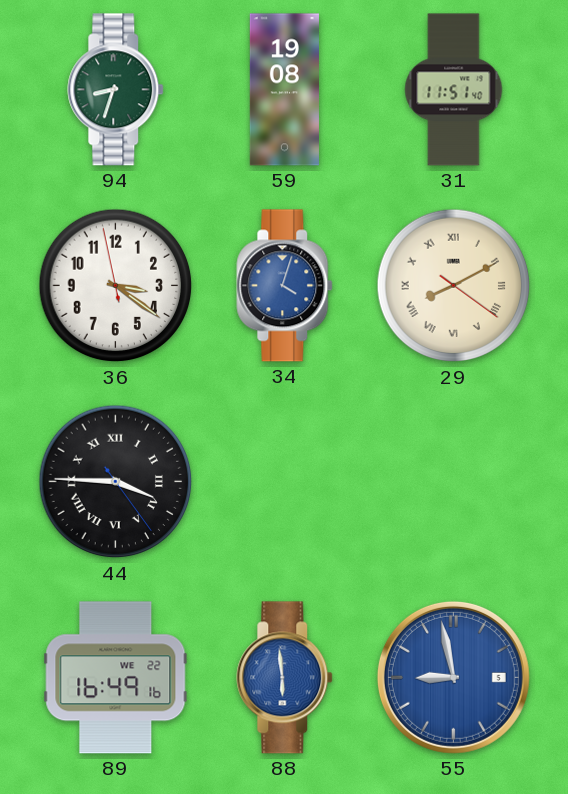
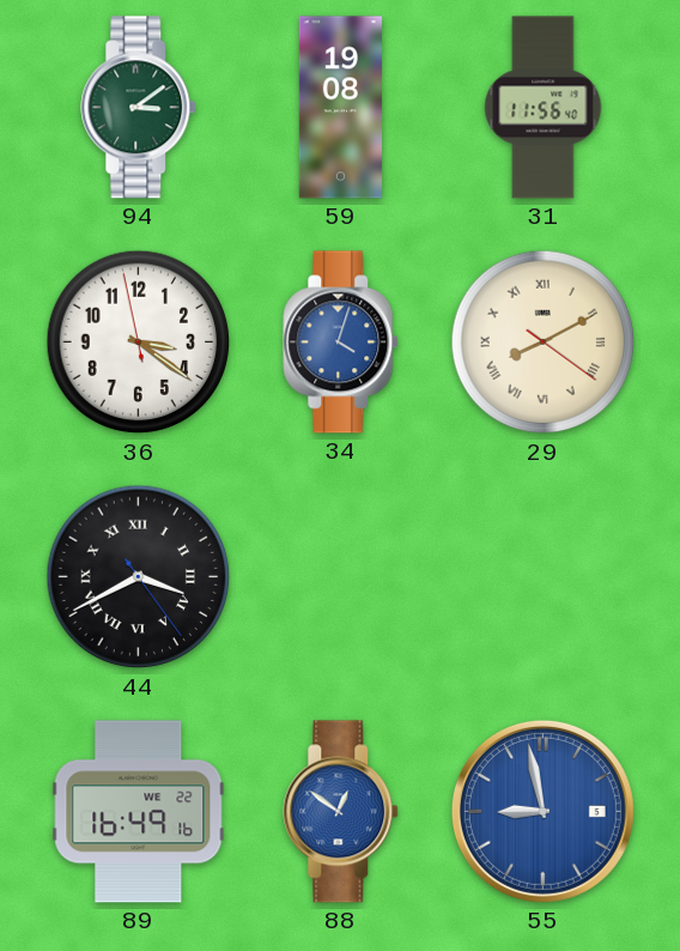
94: 8:33 -> 3:09 (139, 108)
31: 11:51 -> 11:56 (544, 108)
44: 3:45 -> 3:40 (139, 577)
88: 5:59 -> 12:51 (341, 812)
